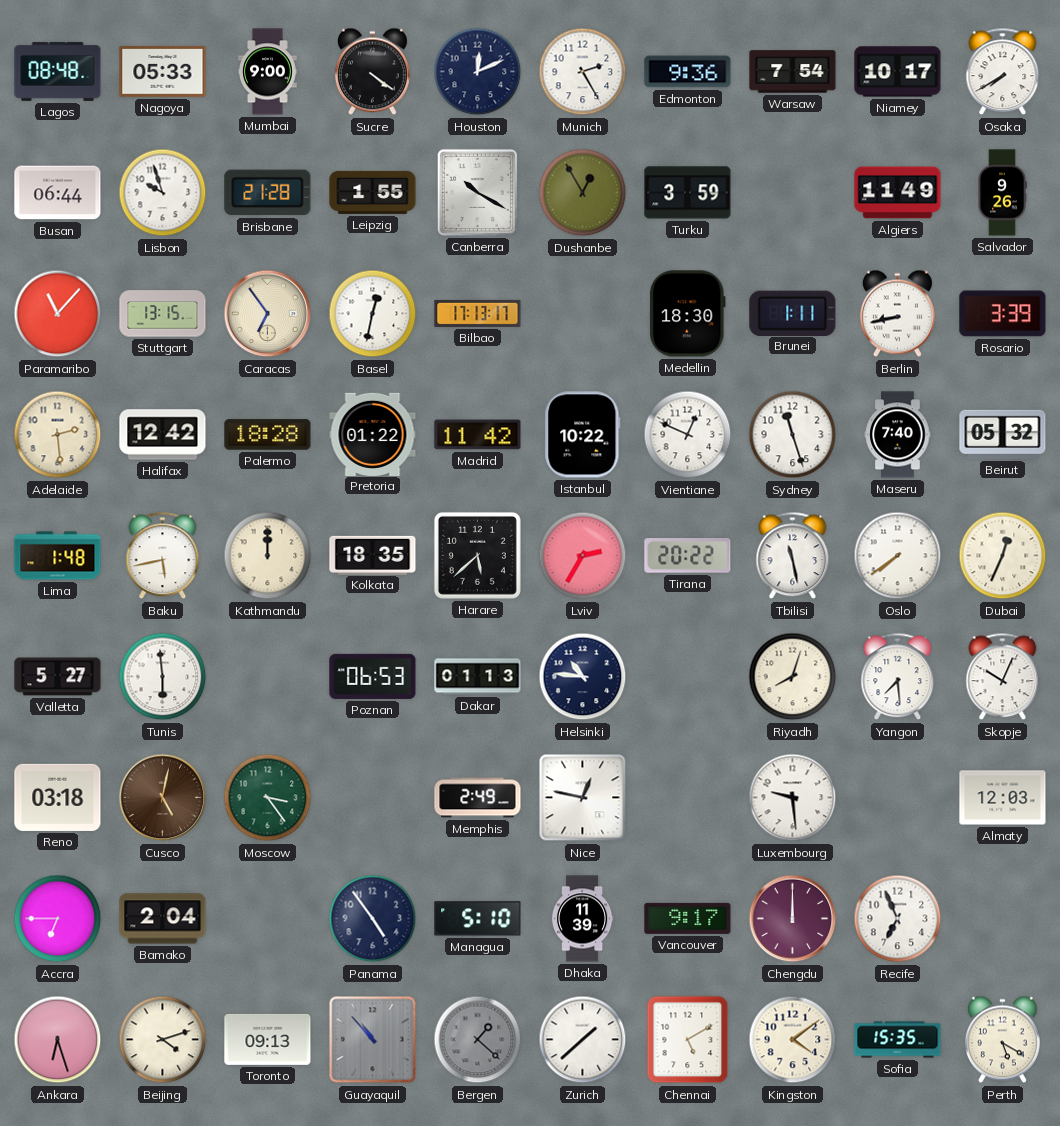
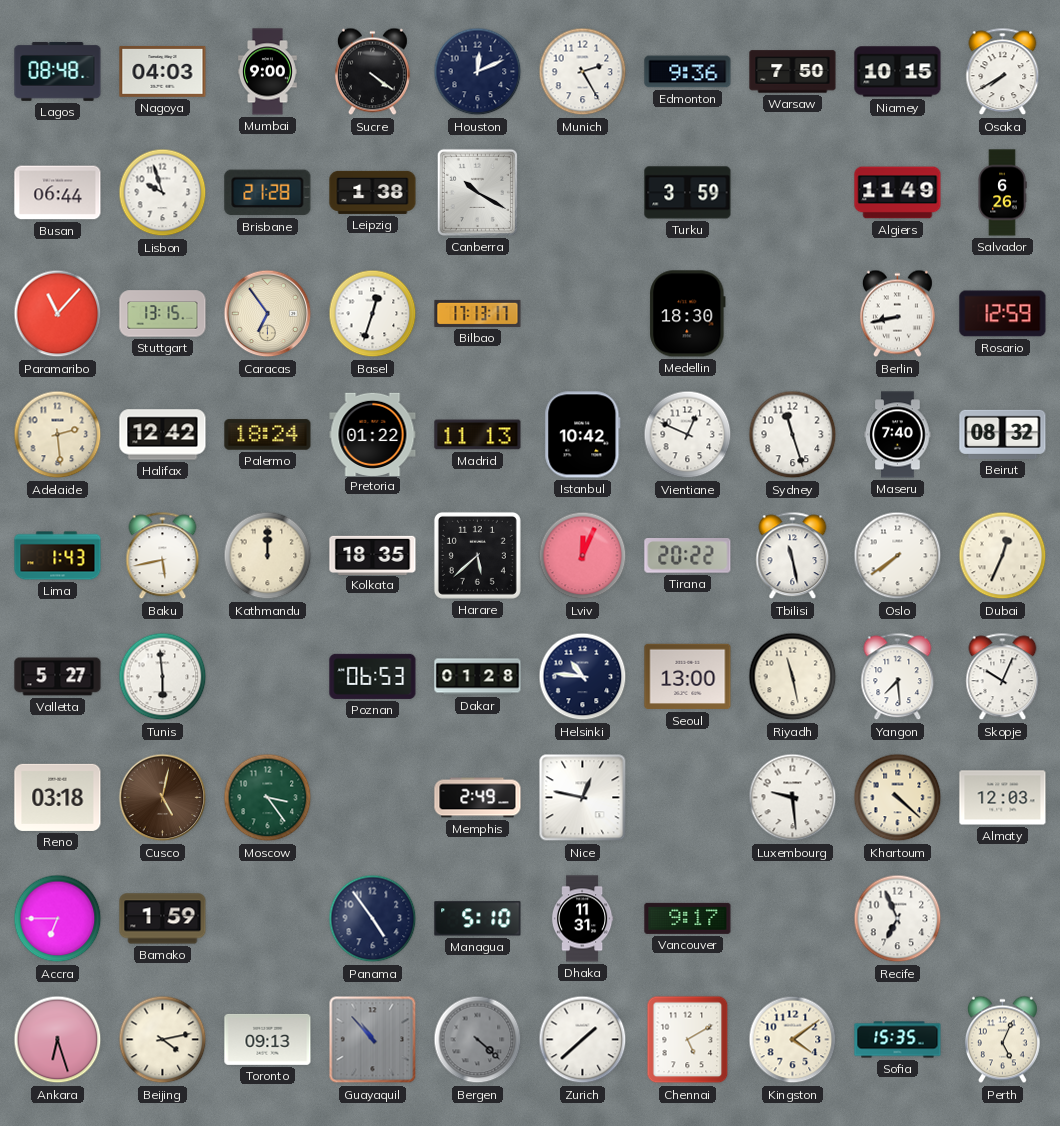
Nagoya: 05:33 -> 04:03 (163, 71)
Warsaw: 7:54 -> 7:50 (793, 72)
Niamey: 10:17 -> 10:15 (898, 72)
Leipzig: 1:55 -> 1:38 (373, 192)
Dushanbe: 12:55 -> none (583, 193)
Salvador: 9:26 -> 6:26 (1002, 193)
Basel: 12:32 -> 12:33 (373, 314)
Brunei: 1:11 -> none (793, 313)
Rosario: 3:39 -> 12:59 (1003, 314)
Palermo: 18:28 -> 18:24 (268, 435)
Madrid: 11:42 -> 11:13 (478, 435)
Istanbul: 10:22 -> 10:42 (583, 435)
Beirut: 05:32 -> 08:32 (1003, 434)
Lima: 1:48 -> 1:43 (58, 556)
Lviv: 2:35 -> 12:04 (583, 556)
Dakar: 01:13 -> 01:28 (478, 677)
Seoul: none -> 13:00 (688, 677)
Riyadh: 8:03 -> 11:28 (793, 677)
Khartoum: none -> 4:22 (898, 798)
Bamako: 2:04 -> 1:59 (163, 919)
Dhaka: 11:39 -> 11:31 (582, 919)
Chengdu: 12:00 -> none (793, 919)
Beijing: 4:12 -> 4:13 (163, 1040)
Bergen: 1:22 -> 4:22 (478, 1040)
Perth: 5:20 -> 5:04 (1002, 1040)
